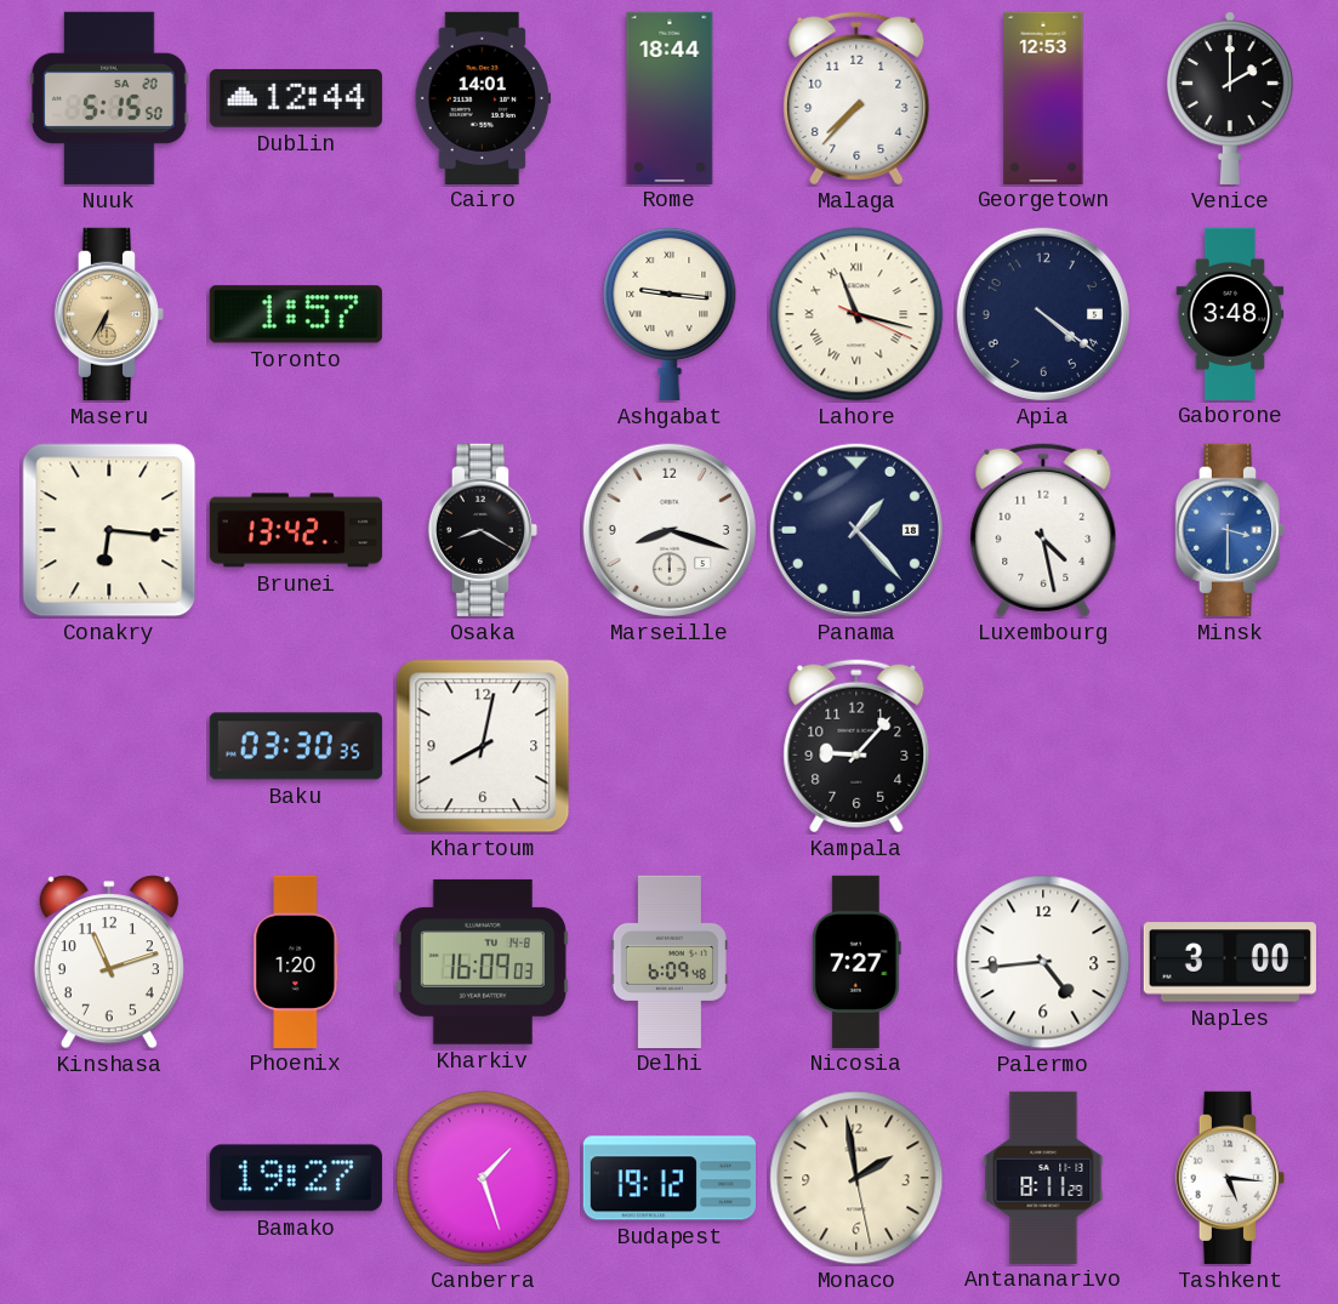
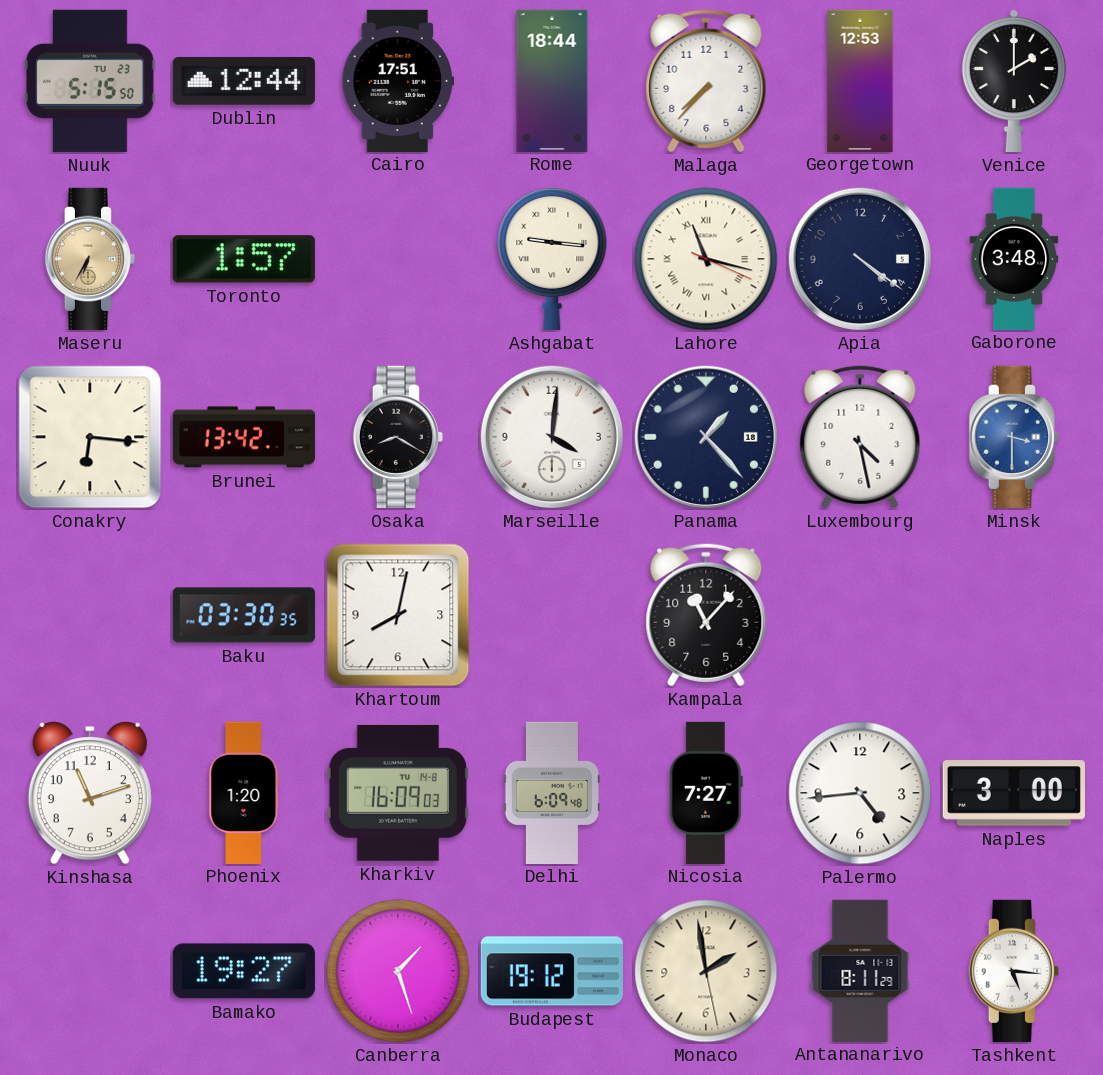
Nuuk date: SA 20 -> TU 23 (91, 81)
Cairo: 14:01 -> 17:51 (397, 80)
Marseille: 8:18 -> 4:01 (552, 437)
Kampala: 9:07 -> 11:07 (706, 615)
